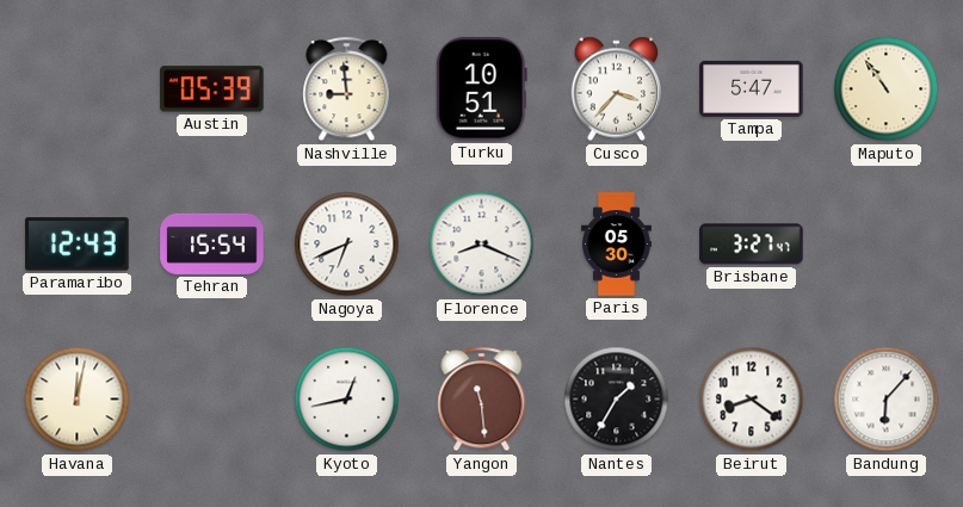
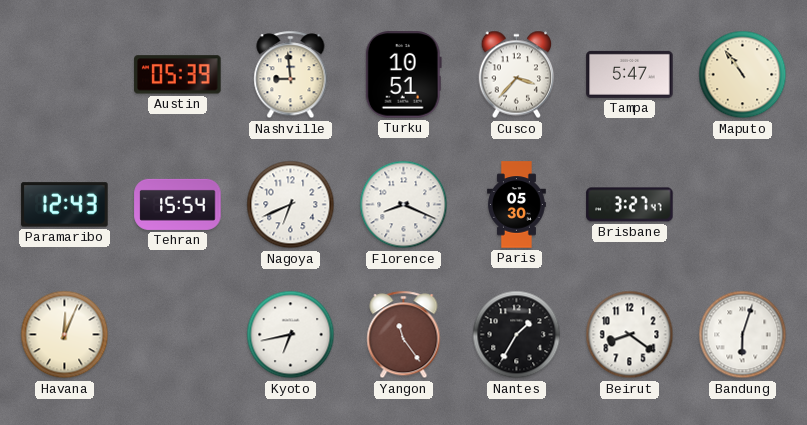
Havana: 12:02 -> 12:04 (65, 335)
Kyoto: 12:43 -> 6:43 (291, 335)
Yangon: 11:29 -> 11:24 (404, 335)
Bandung: 6:07 -> 6:03 (743, 335)
